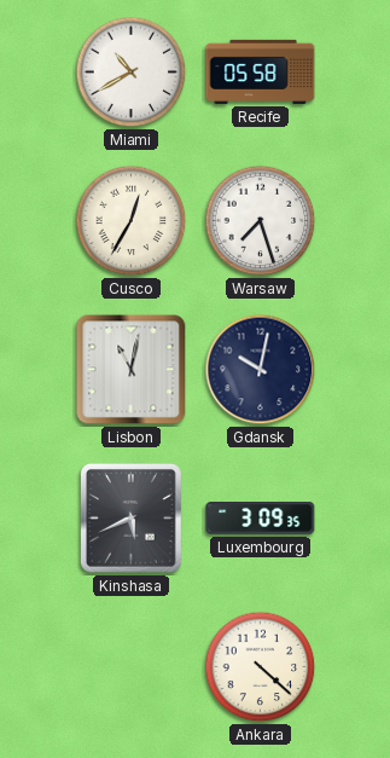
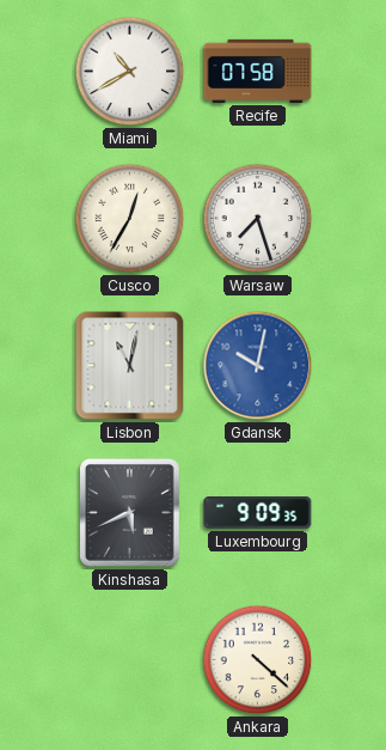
Recife: 05:58 -> 07:58 (258, 71)
Gdansk dial: navy -> blue (258, 366)
Luxembourg: 3:09 -> 9:09 (258, 513)
